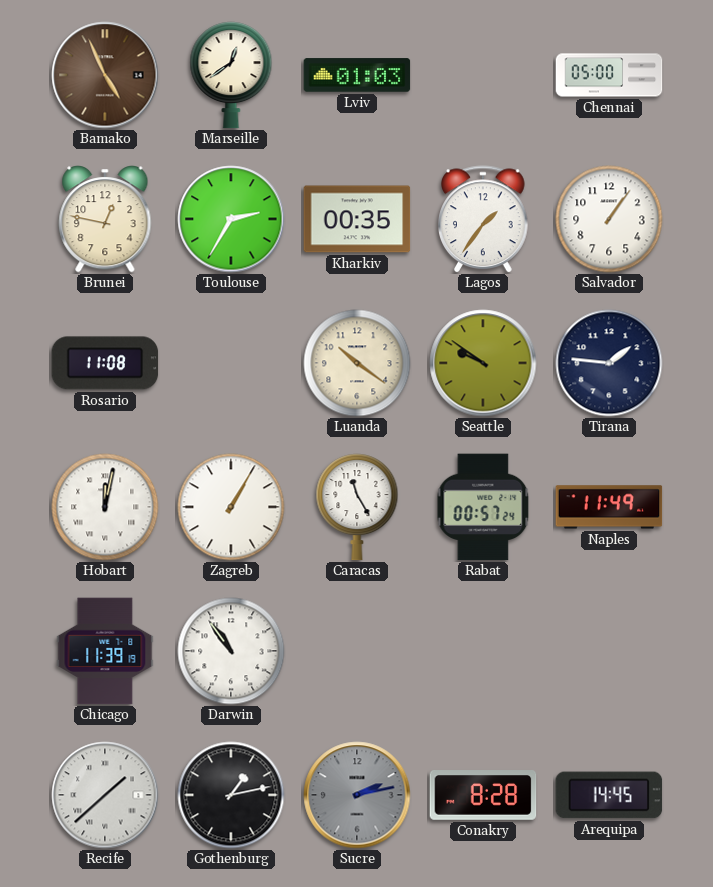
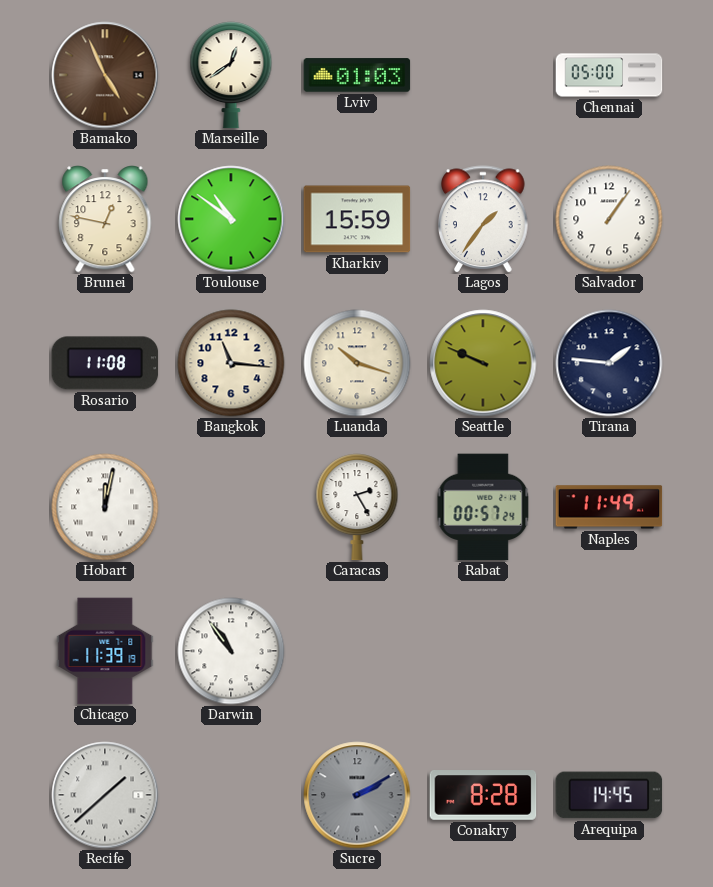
Toulouse: 2:35 -> 10:51 (231, 219)
Kharkiv: 00:35 -> 15:59 (357, 219)
Bangkok: none -> 11:16 (231, 363)
Luanda: 10:21 -> 10:18 (357, 363)
Seattle: 9:51 -> 9:49 (483, 363)
Zagreb: 1:05 -> none (231, 507)
Caracas: 11:25 -> 2:25 (357, 507)
Gothenburg: 1:13 -> none (231, 795)
Sucre: 2:13 -> 2:10 (357, 795)
